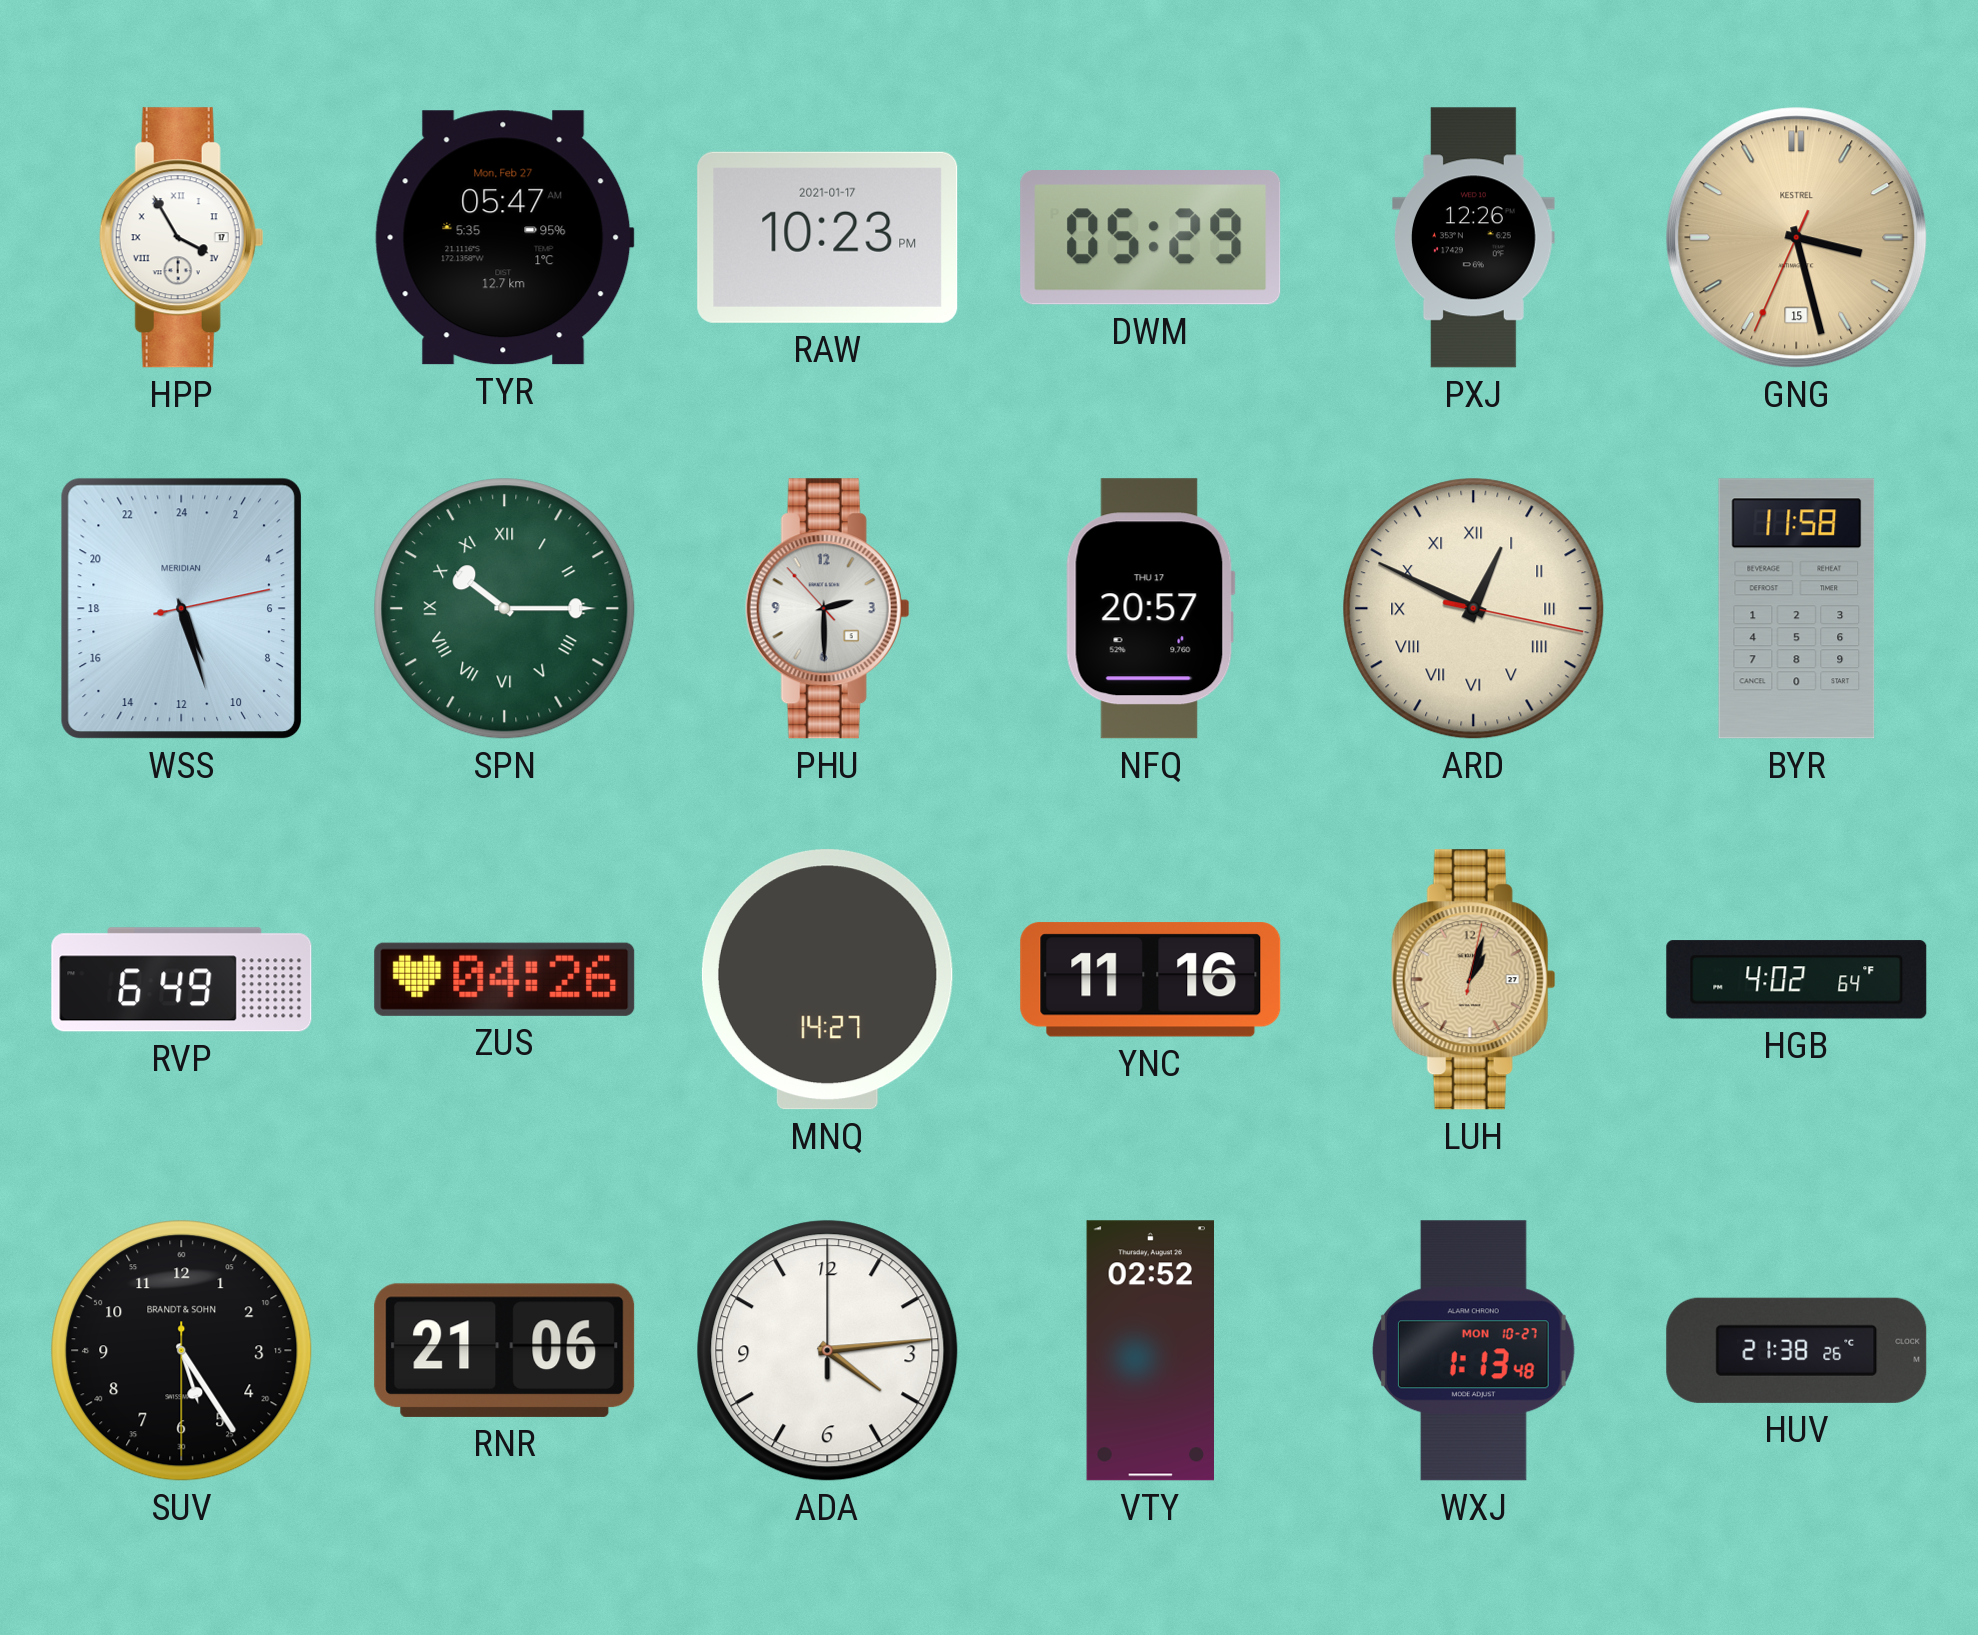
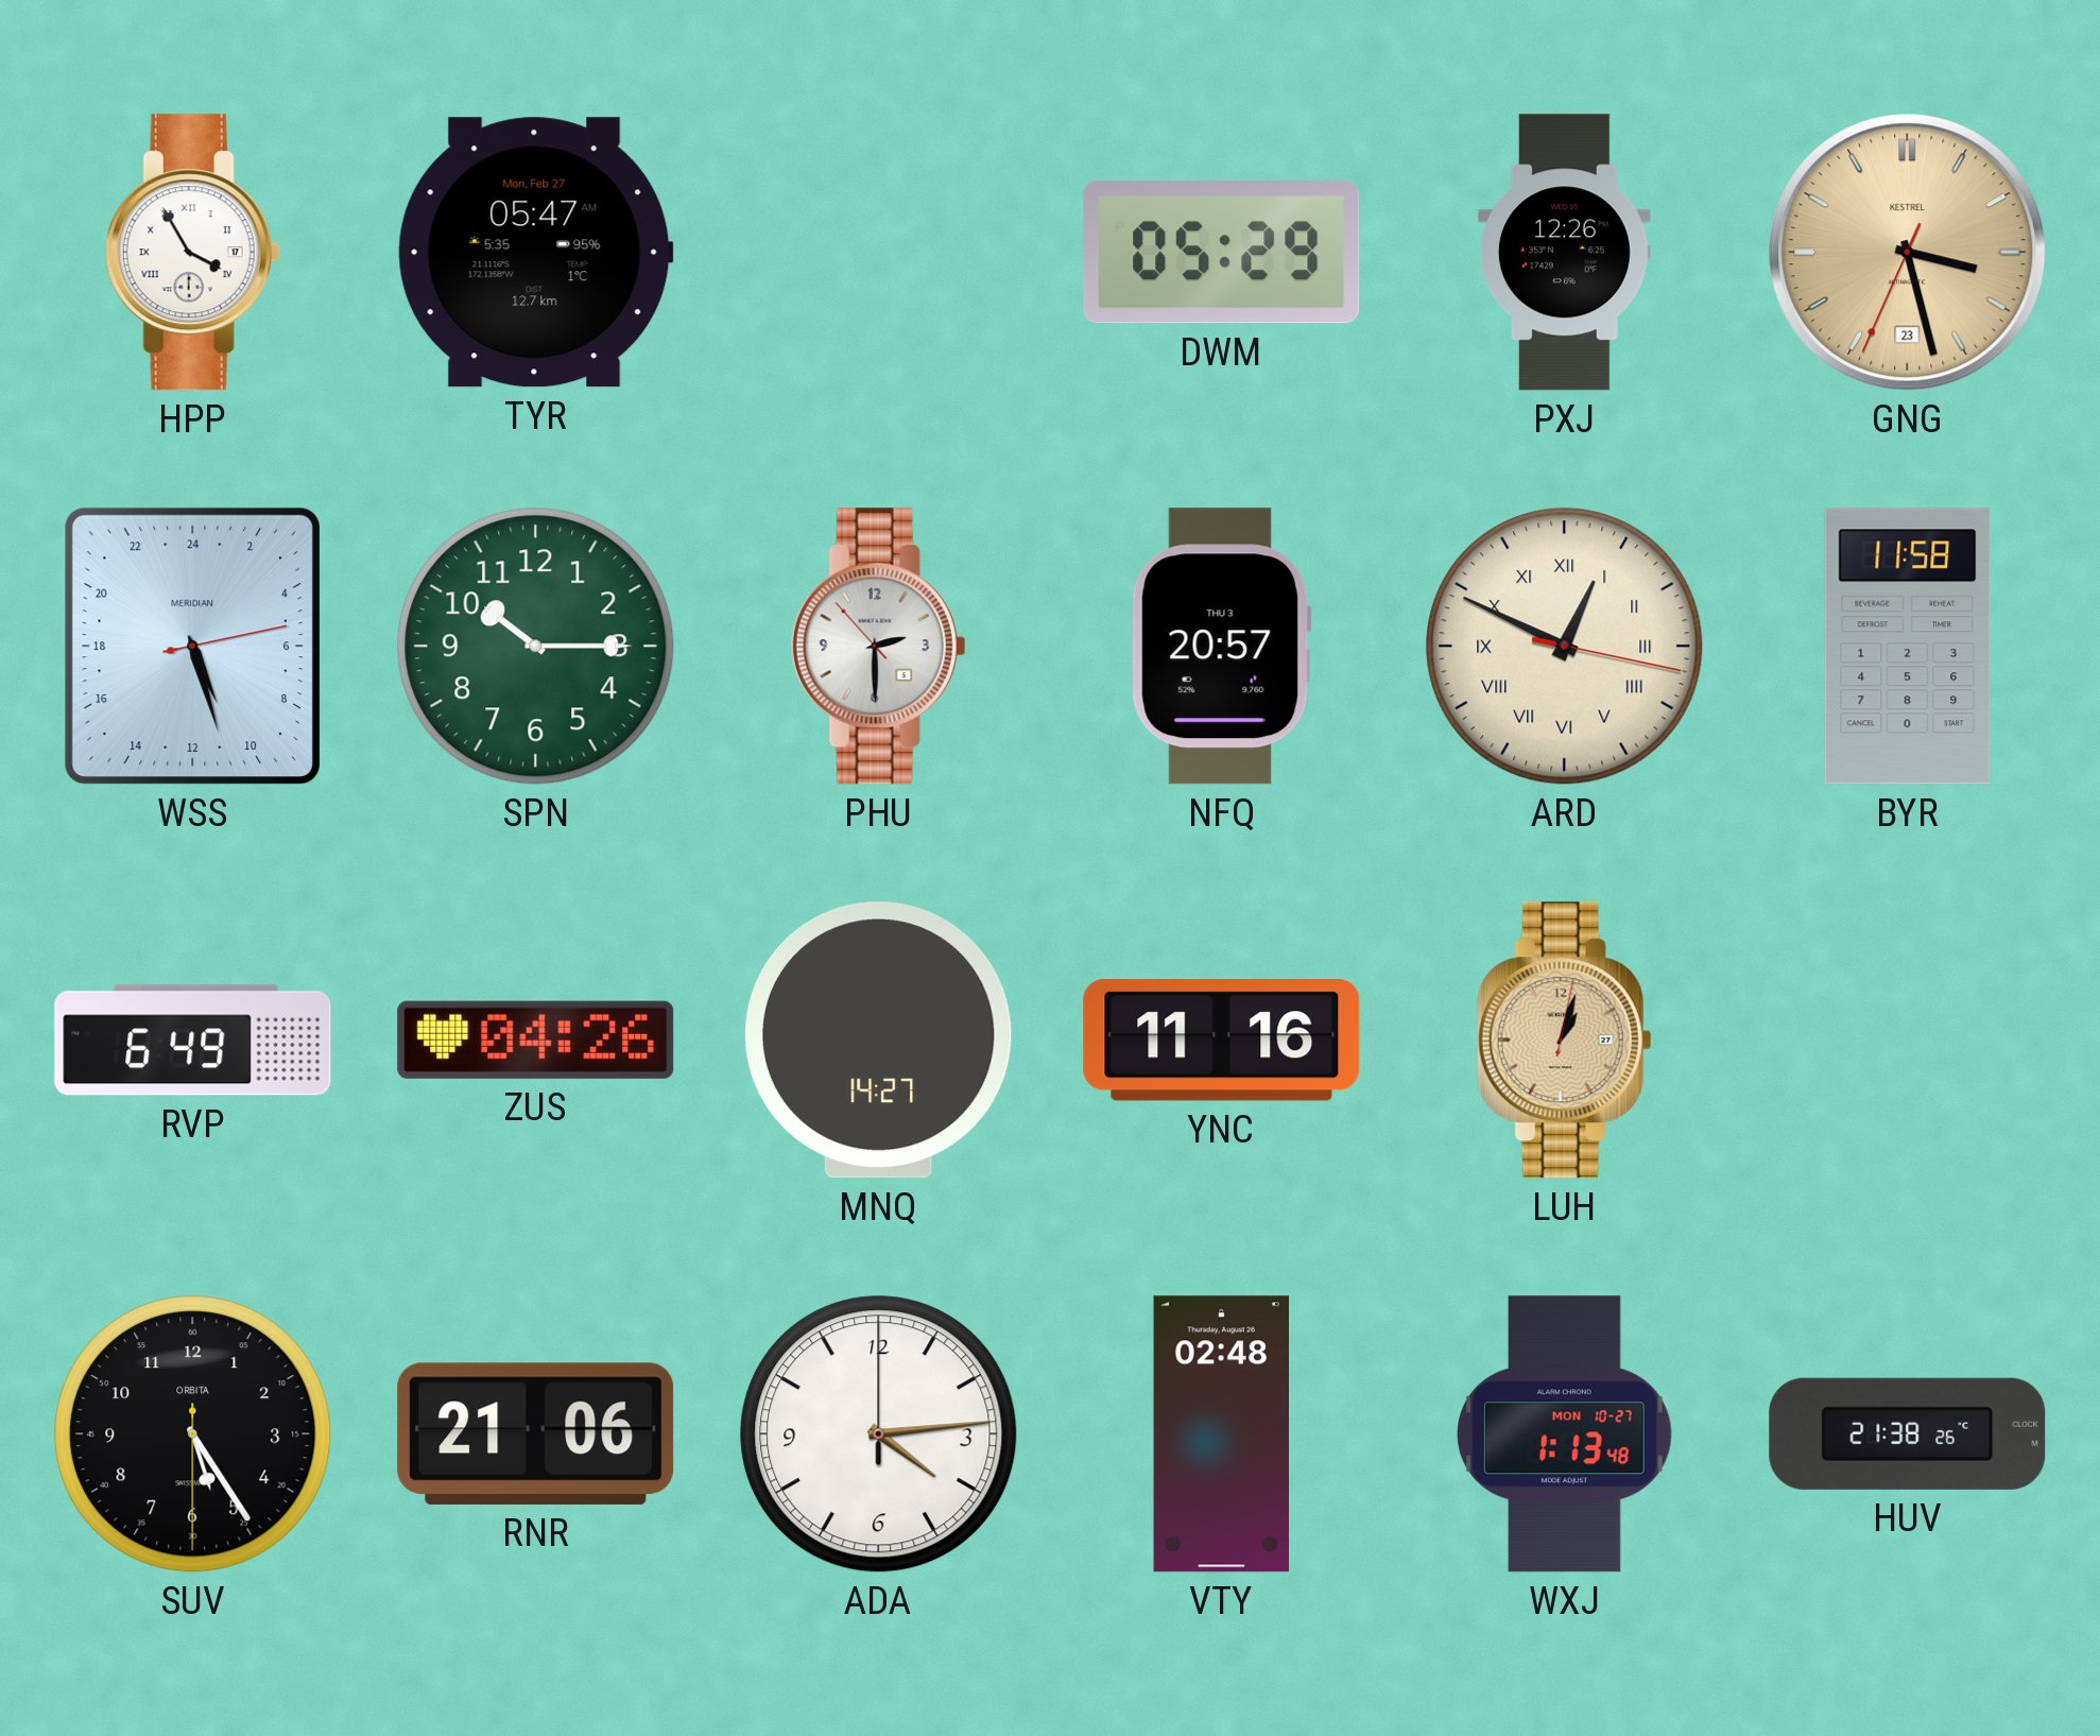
RAW: 10:23 -> none (828, 237)
GNG date: 15 -> 23 (1908, 253)
SPN numerals: Roman -> Arabic (536, 647)
NFQ date: THU 17 -> THU 3 (1221, 647)
HGB: 4:02 -> none (1797, 980)
SUV brand: BRANDT & SOHN -> ORBITA (193, 1434)
VTY: 02:52 -> 02:48 (1222, 1434)
